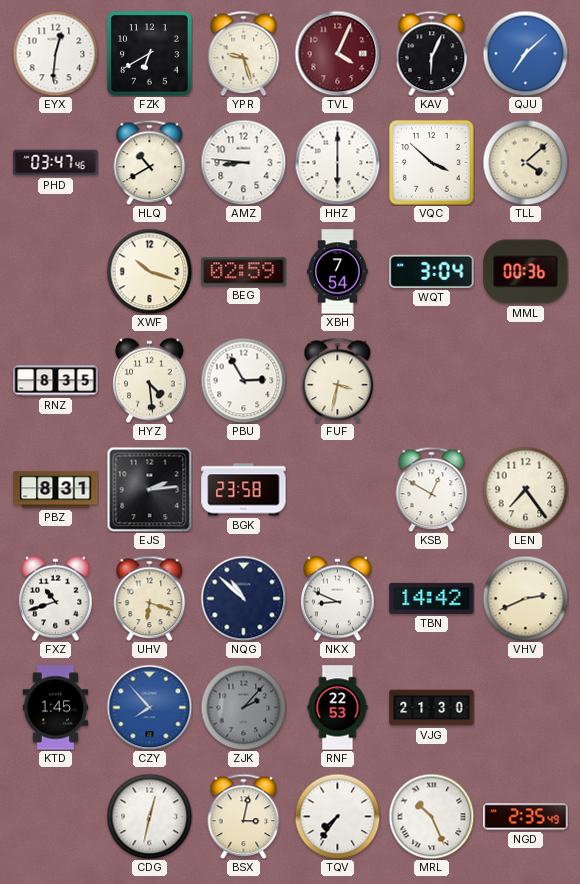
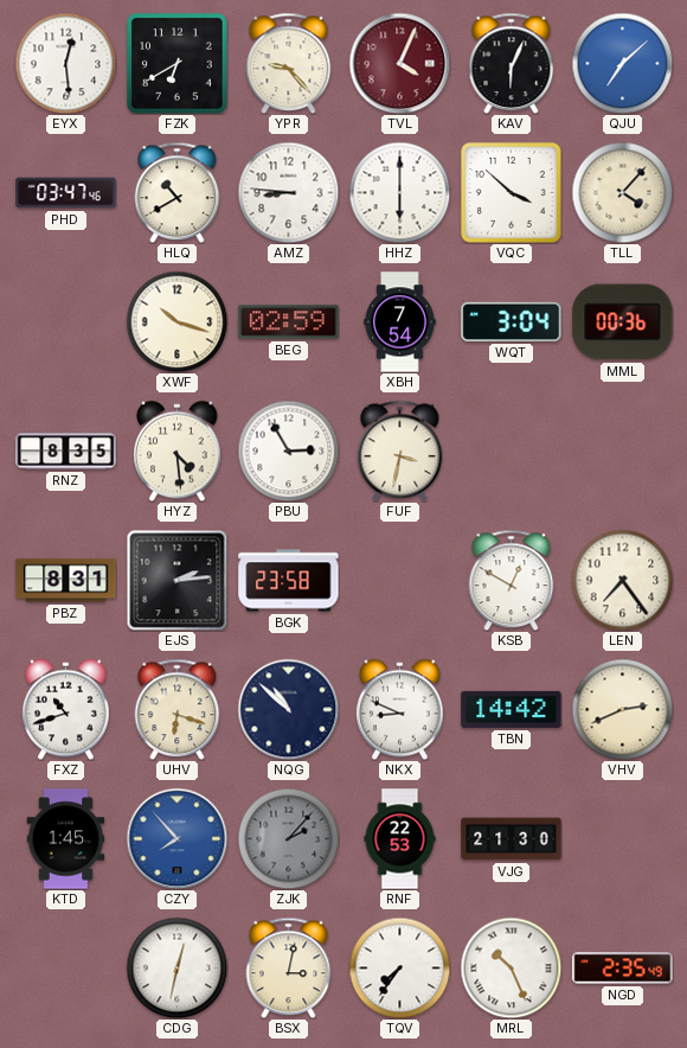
EYX: 12:31 -> 12:29 (65, 63)
YPR: 9:27 -> 9:23 (289, 63)
TLL: 4:08 -> 4:07 (622, 192)
